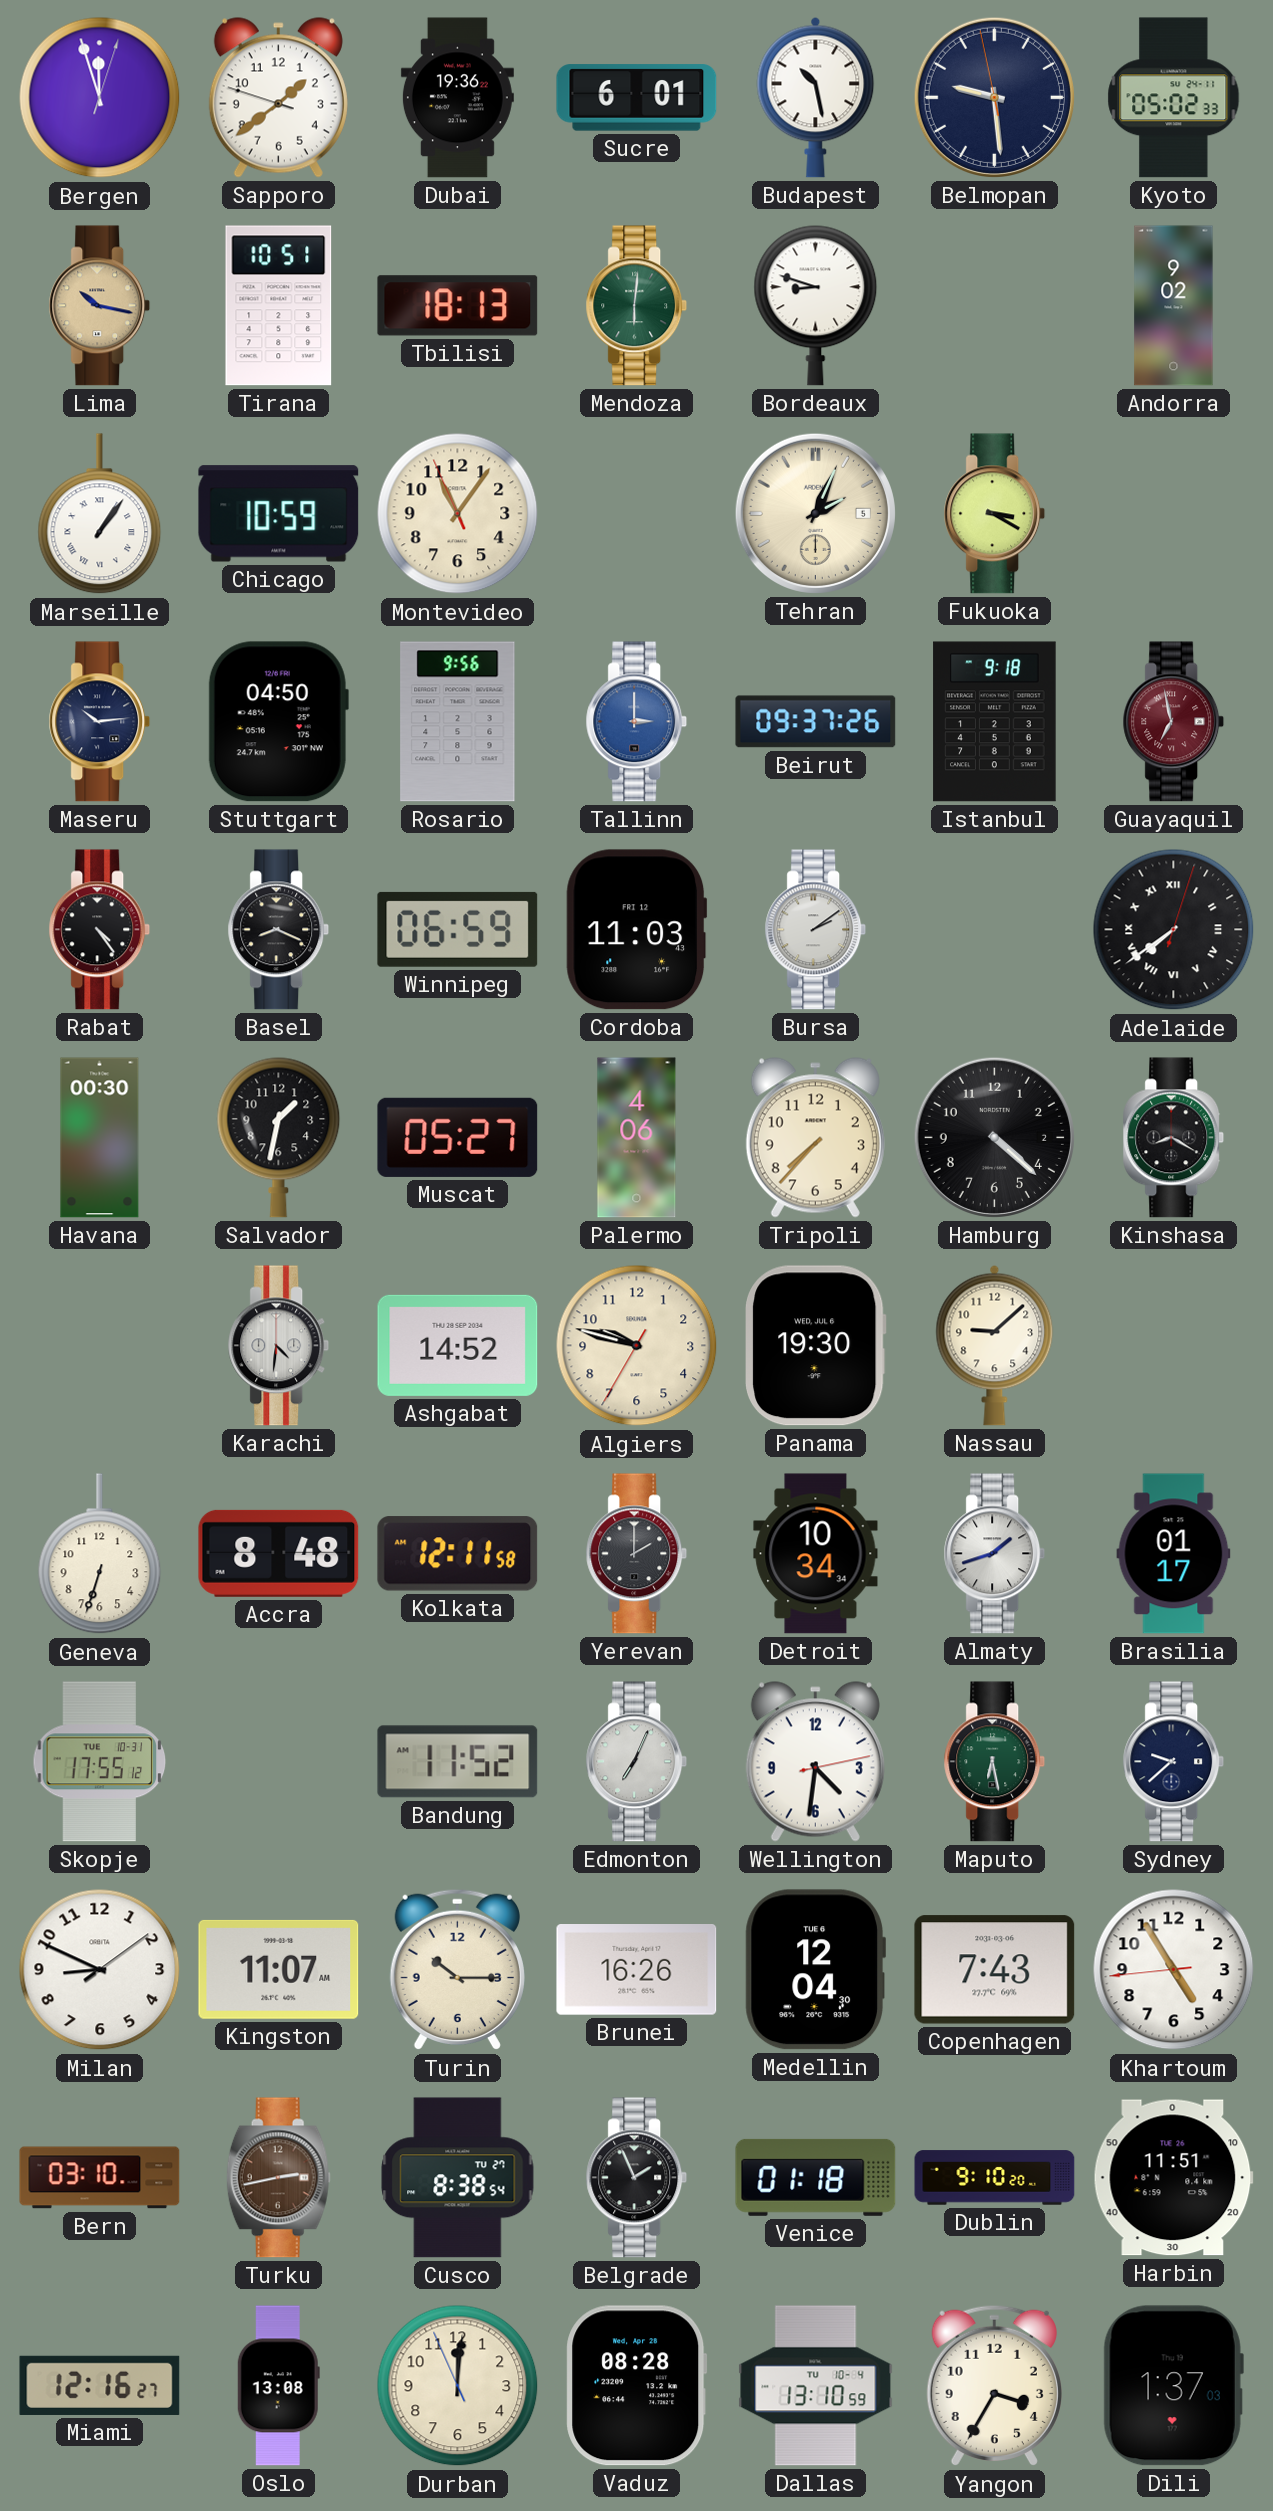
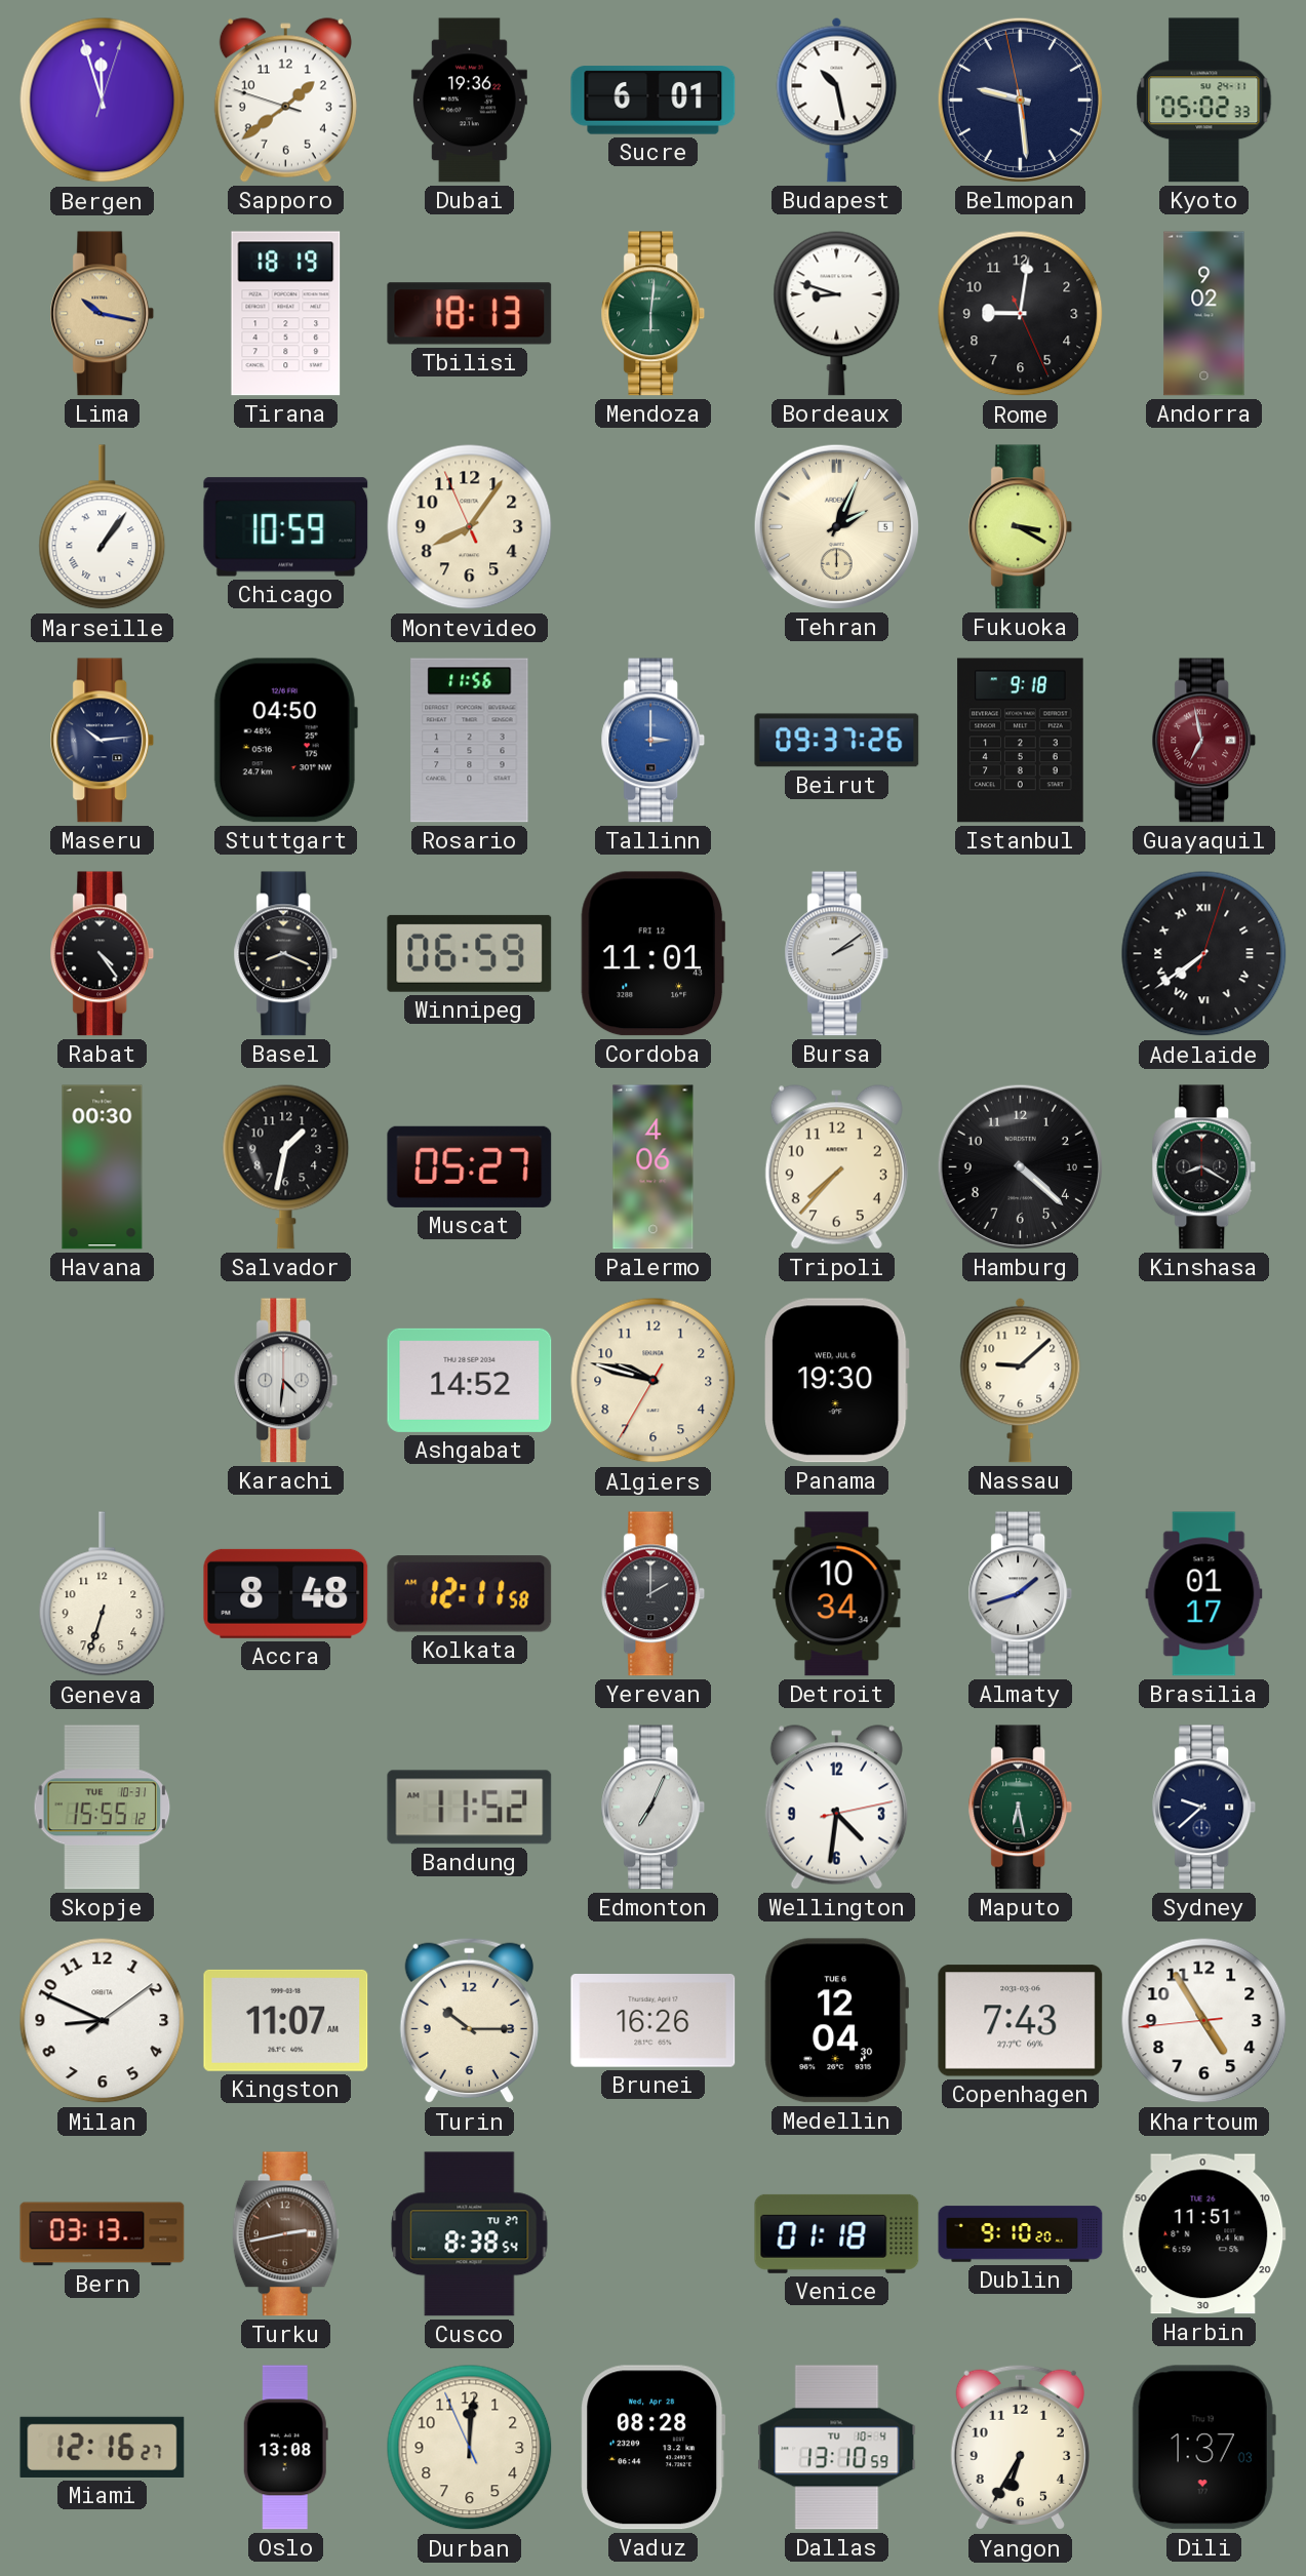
Tirana: 10:51 -> 18:19 (286, 314)
Rome: none -> 9:01 (1021, 314)
Montevideo: 11:05 -> 8:05 (470, 527)
Rosario: 9:56 -> 11:56 (470, 741)
Cordoba: 11:03 -> 11:01 (652, 954)
Hamburg date: 2 -> 10 (1020, 1166)
Skopje: 17:55 -> 15:55 (103, 1808)
Bern: 03:10 -> 03:13 (103, 2234)
Belgrade: 1:56 -> none (637, 2178)
Yangon: 3:35 -> 6:35 (1020, 2448)
